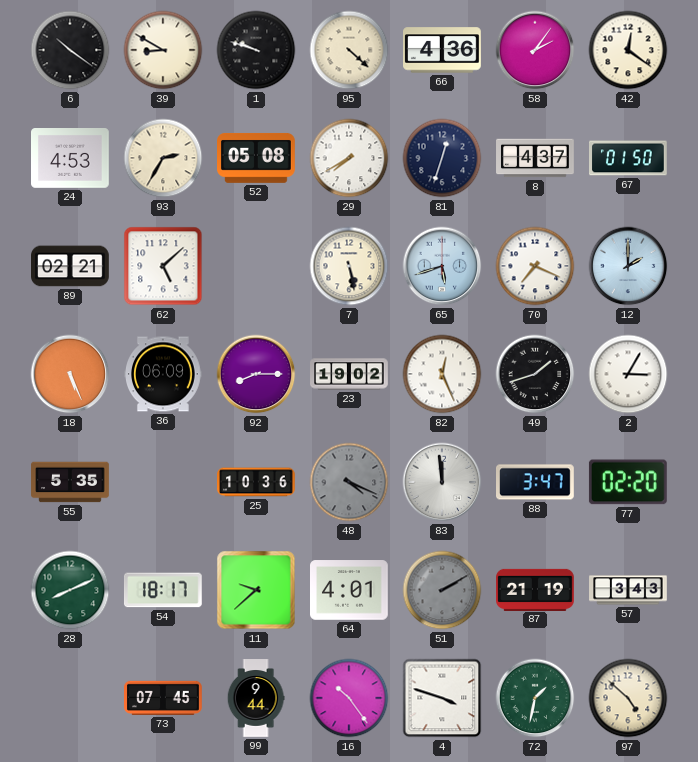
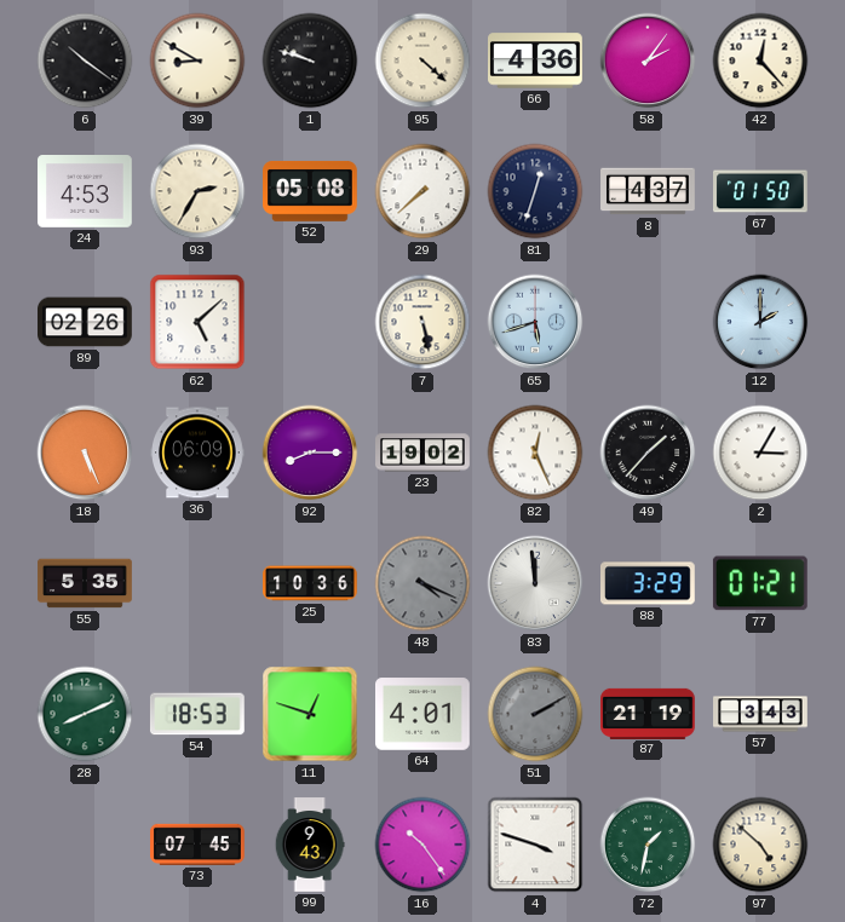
42: 12:21 -> 12:23 (760, 60)
29: 7:40 -> 7:38 (422, 191)
89: 02:21 -> 02:26 (85, 322)
70: 7:19 -> none (535, 266)
49: 1:42 -> 1:37 (648, 453)
88: 3:47 -> 3:29 (649, 583)
77: 02:20 -> 01:21 (760, 583)
54: 18:17 -> 18:53 (197, 714)
11: 9:38 -> 12:48 (310, 714)
99: 9:44 -> 9:43 (310, 845)
